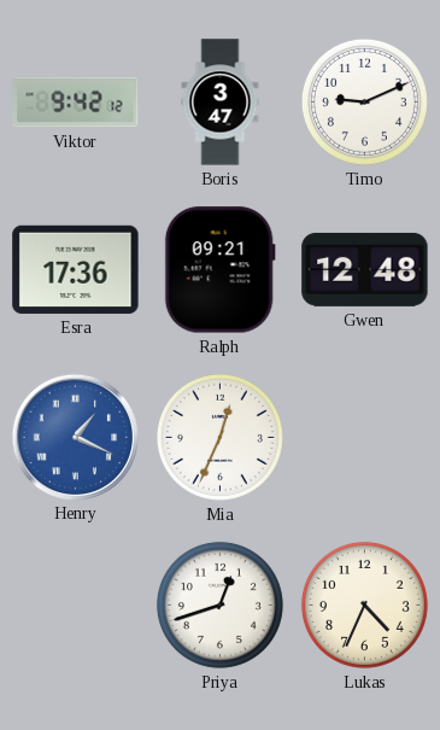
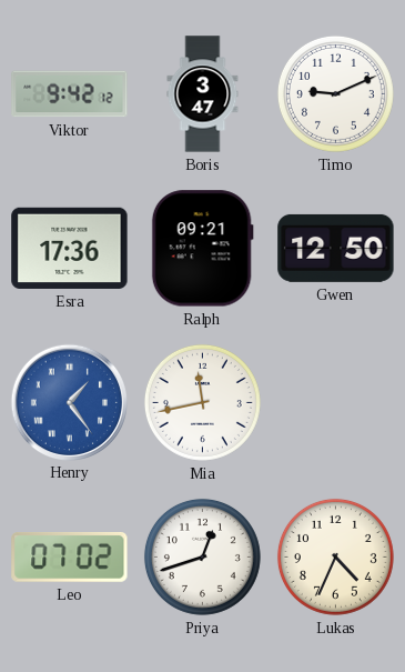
Gwen: 12:48 -> 12:50 (336, 248)
Henry: 1:19 -> 1:24 (69, 402)
Mia: 12:34 -> 11:43 (202, 402)
Leo: none -> 07:02 (70, 558)
